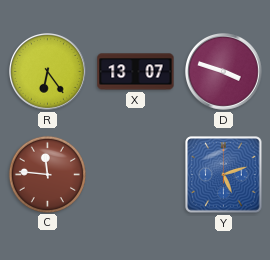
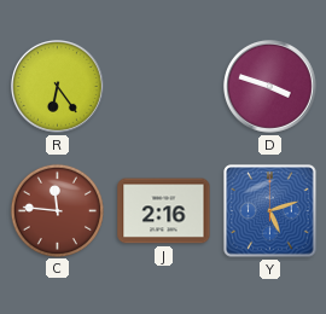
X: 13:07 -> none (136, 72)
J: none -> 2:16 (164, 211)
